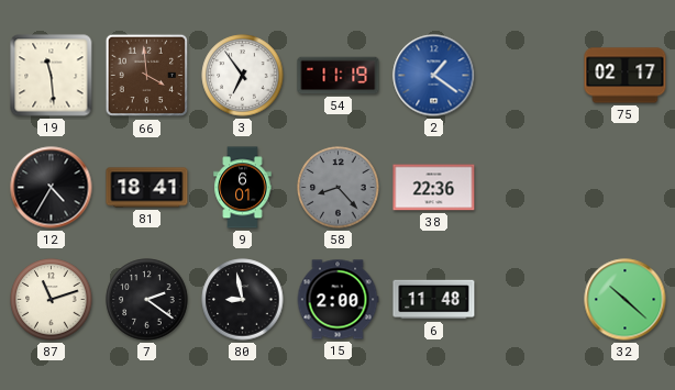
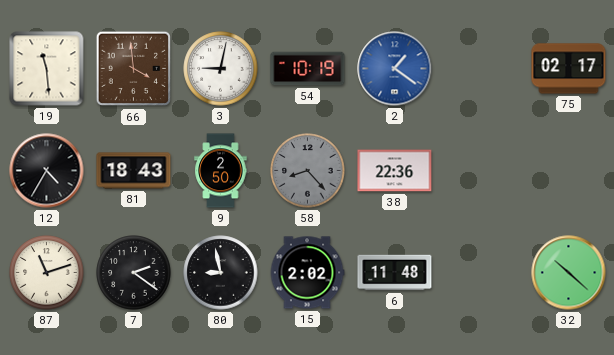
3: 6:54 -> 9:02 (221, 69)
54: 11:19 -> 10:19 (308, 69)
81: 18:41 -> 18:43 (134, 171)
9: 6:01 -> 2:50 (221, 171)
15: 2:00 -> 2:02 (307, 273)
